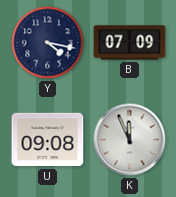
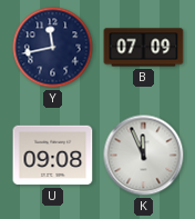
Y: 4:17 -> 11:43 (53, 48)
